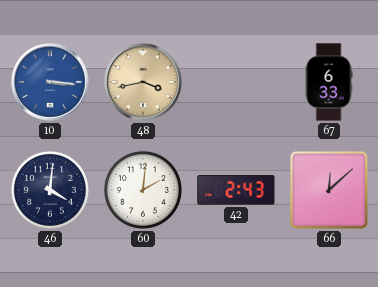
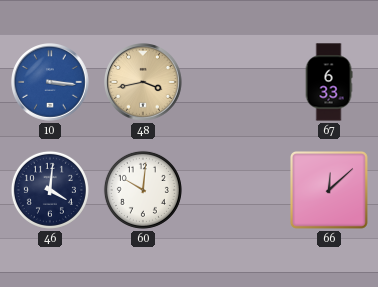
60: 2:01 -> 10:01 (143, 190)
42: 2:43 -> none (236, 190)
